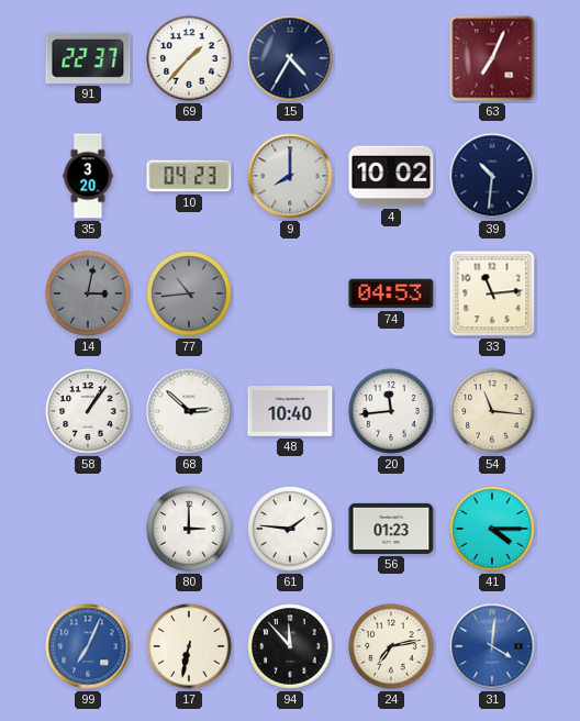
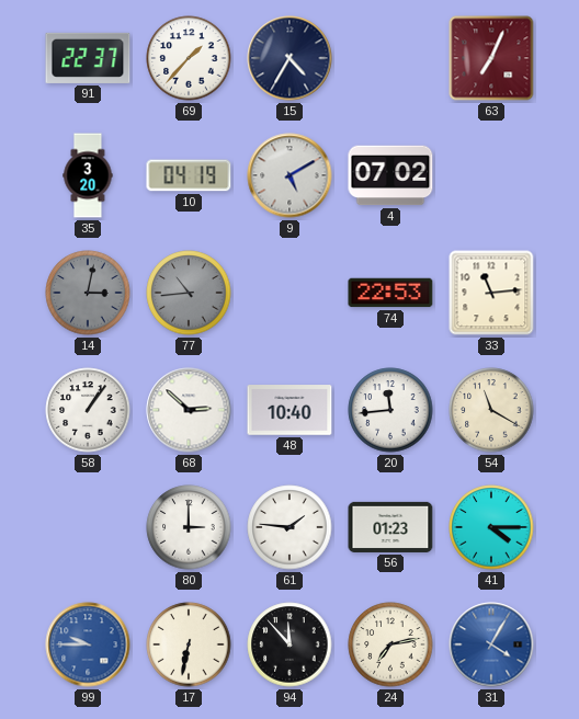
10: 04:23 -> 04:19 (189, 175)
9: 8:00 -> 5:10 (289, 175)
4: 10:02 -> 07:02 (390, 175)
39: 10:31 -> none (492, 176)
74: 04:53 -> 22:53 (390, 293)
54: 11:16 -> 11:20 (491, 410)
99: 7:04 -> 9:45 (88, 644)
31: 4:01 -> 4:05 (491, 644)
